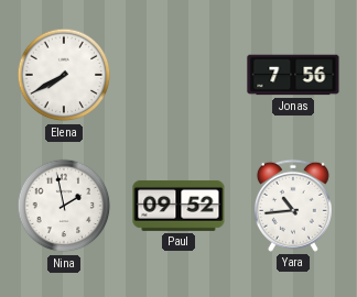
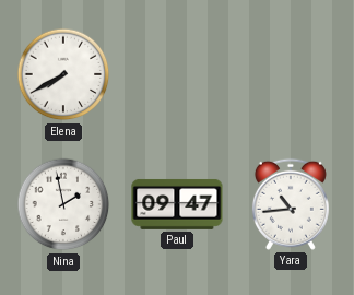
Jonas: 7:56 -> none (293, 75)
Paul: 09:52 -> 09:47 (177, 204)
